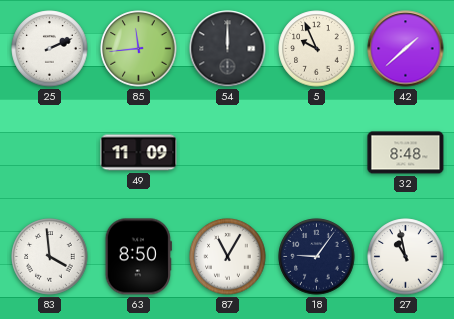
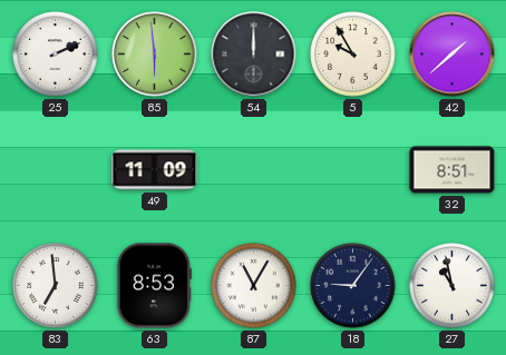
85: 11:44 -> 5:59 (155, 55)
5: 9:56 -> 9:55 (353, 55)
32: 8:48 -> 8:51 (453, 170)
83: 3:59 -> 6:59 (56, 286)
63: 8:50 -> 8:53 (154, 286)
